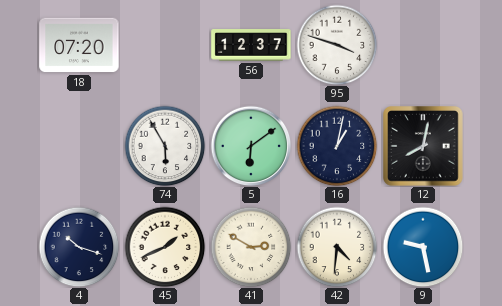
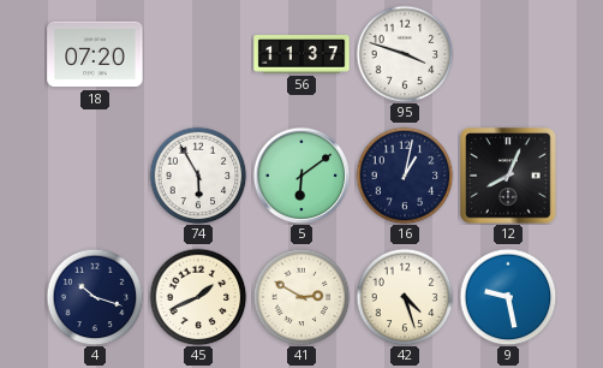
56: 12:37 -> 11:37 (301, 54)
12: 8:02 -> 8:04 (509, 177)
42: 4:31 -> 4:27 (405, 297)
